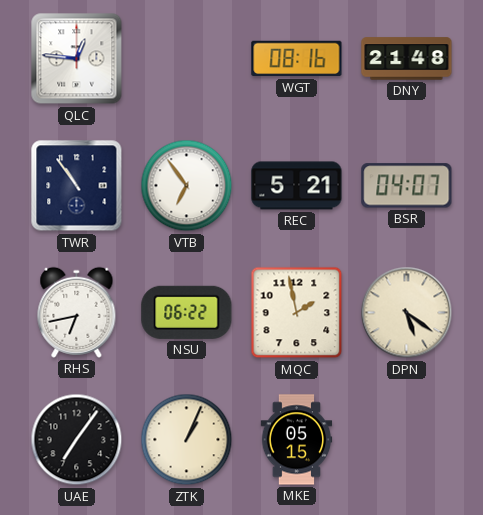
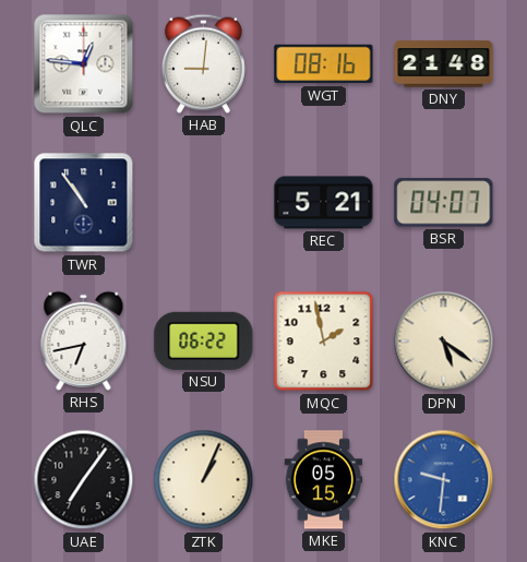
HAB: none -> 9:01 (203, 63)
VTB: 6:54 -> none (187, 186)
KNC: none -> 9:31 (444, 480)
